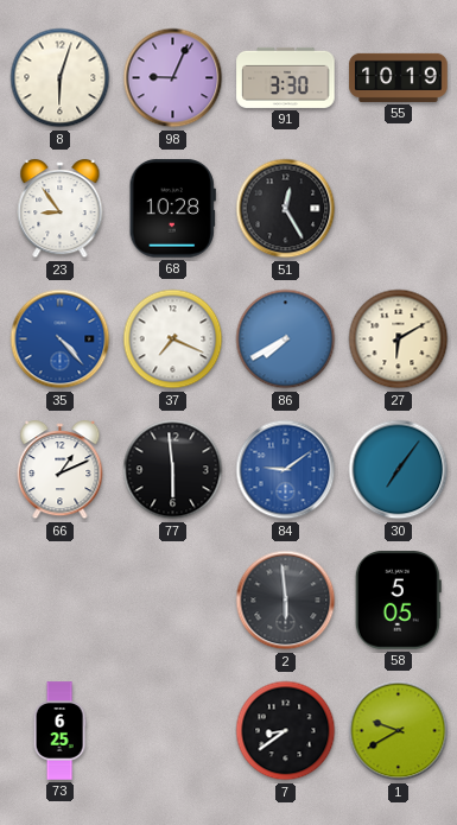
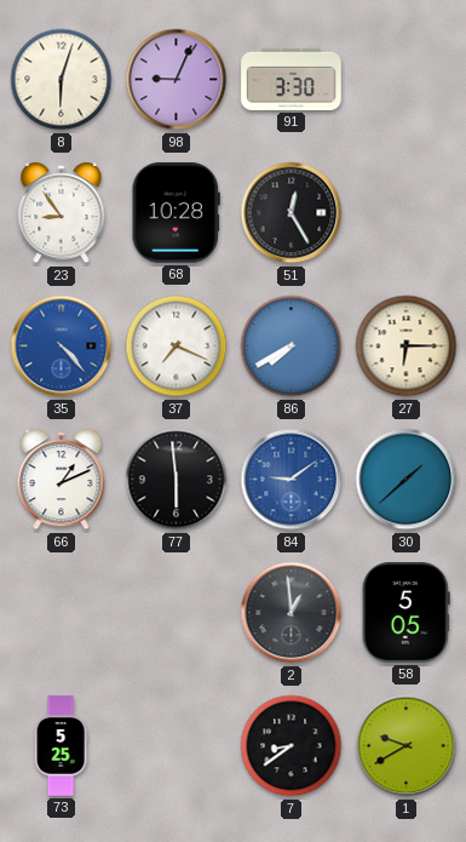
55: 10:19 -> none (399, 77)
27: 6:10 -> 6:15 (407, 346)
30: 7:06 -> 1:38 (407, 480)
2: 5:59 -> 12:59 (292, 613)
73: 6:25 -> 5:25 (61, 746)
